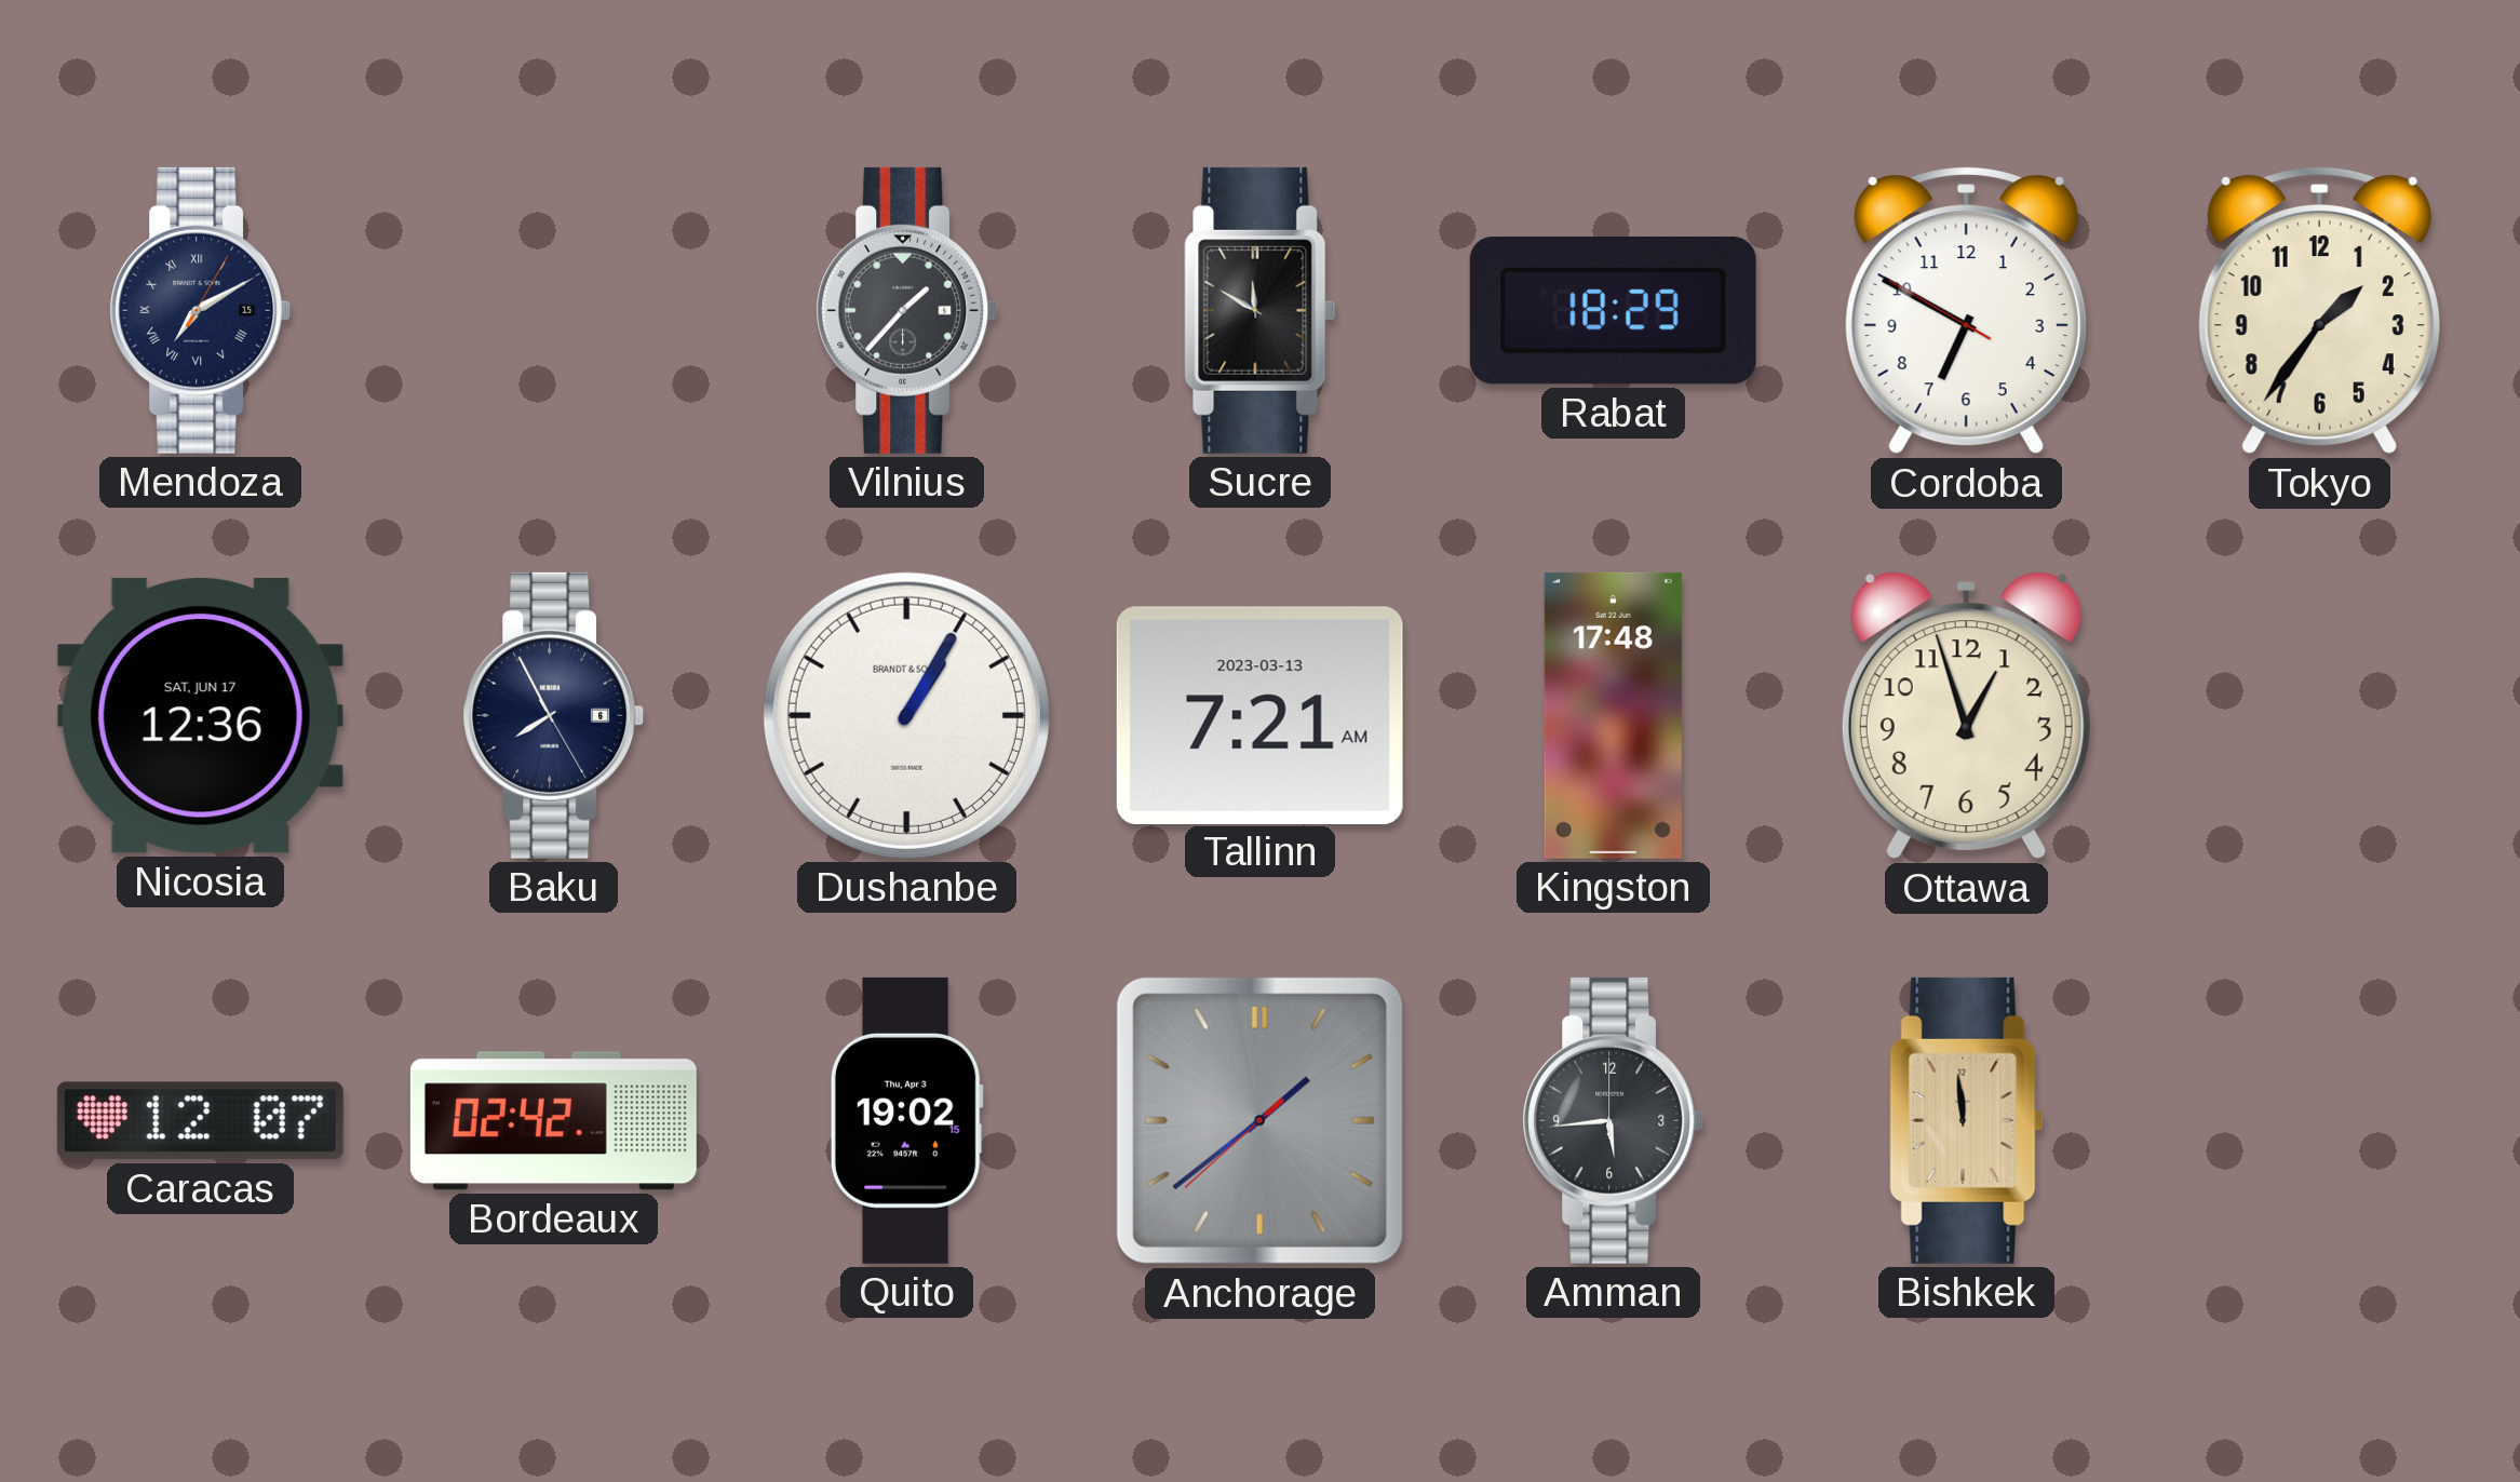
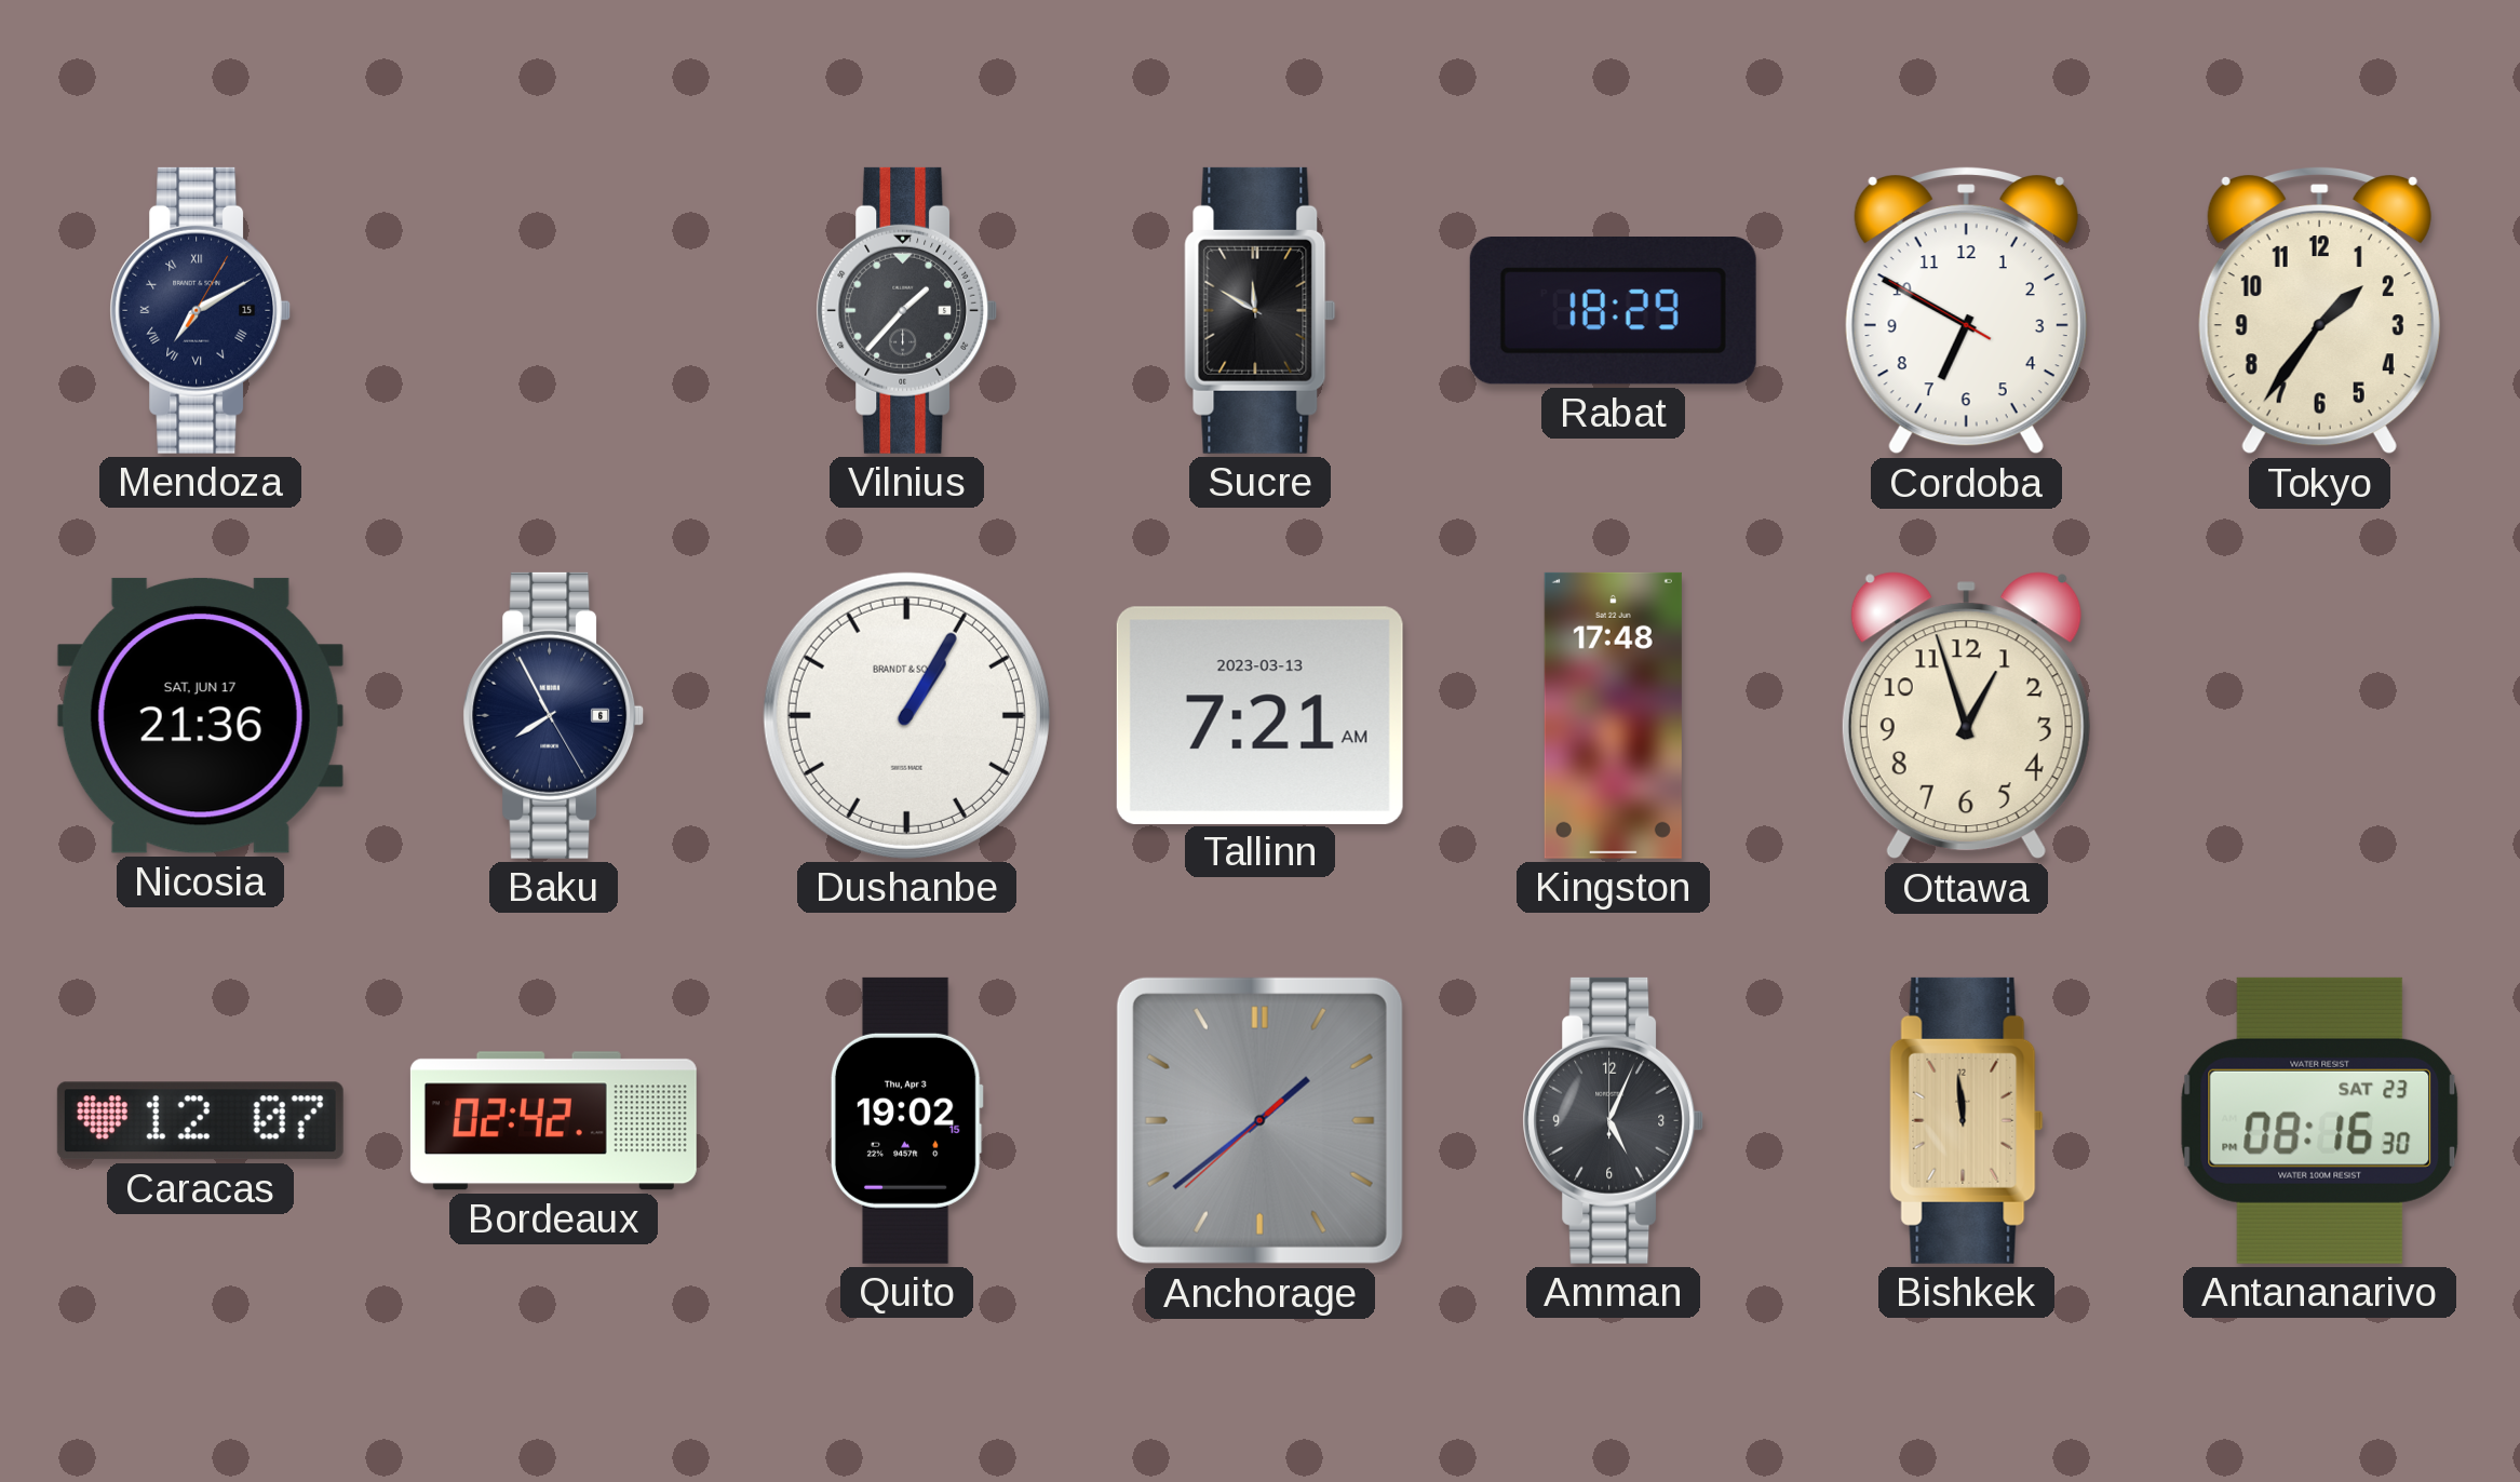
Nicosia: 12:36 -> 21:36 (200, 715)
Amman: 5:44 -> 5:04 (1614, 1120)
Antananarivo: none -> 08:16 (2320, 1120)
